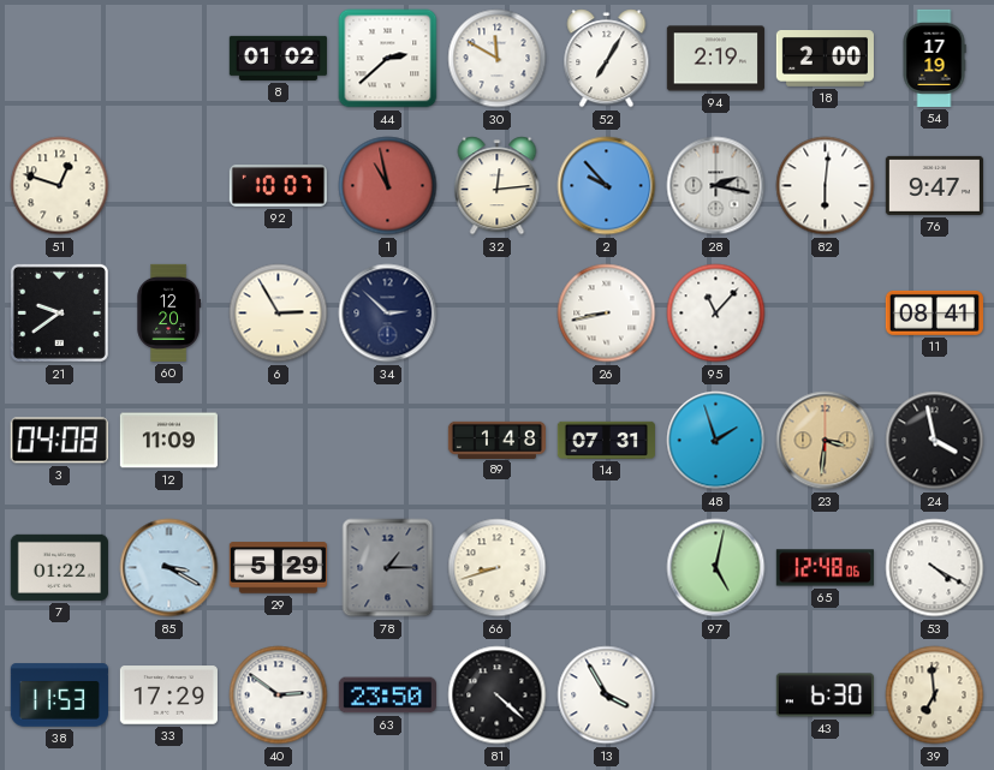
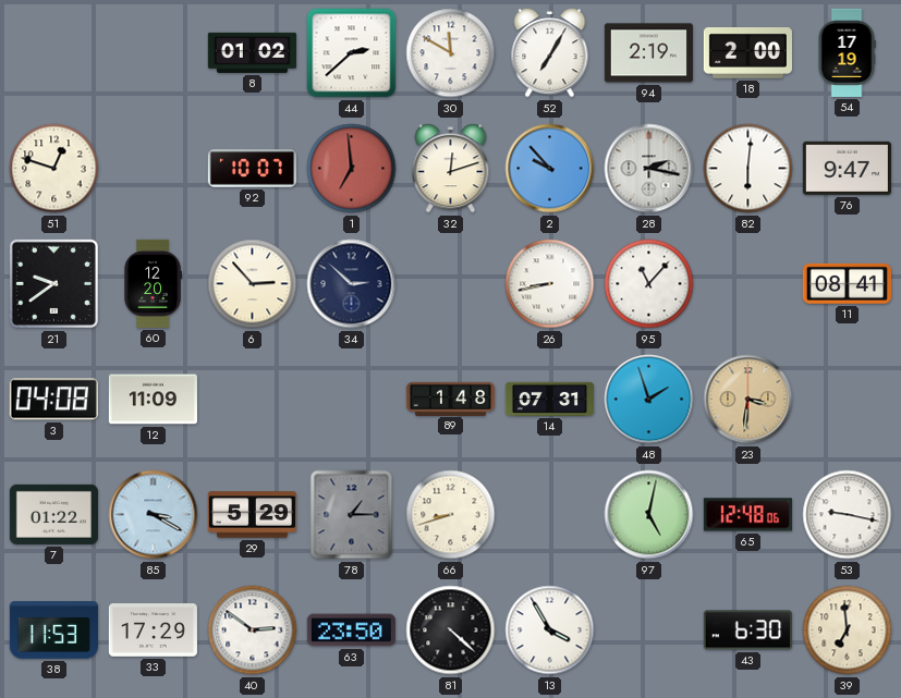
1: 10:58 -> 6:59 (352, 169)
32: 12:14 -> 12:12 (451, 169)
6: 2:55 -> 2:53 (253, 284)
24: 3:58 -> none (935, 441)
53: 4:20 -> 9:17 (848, 515)
